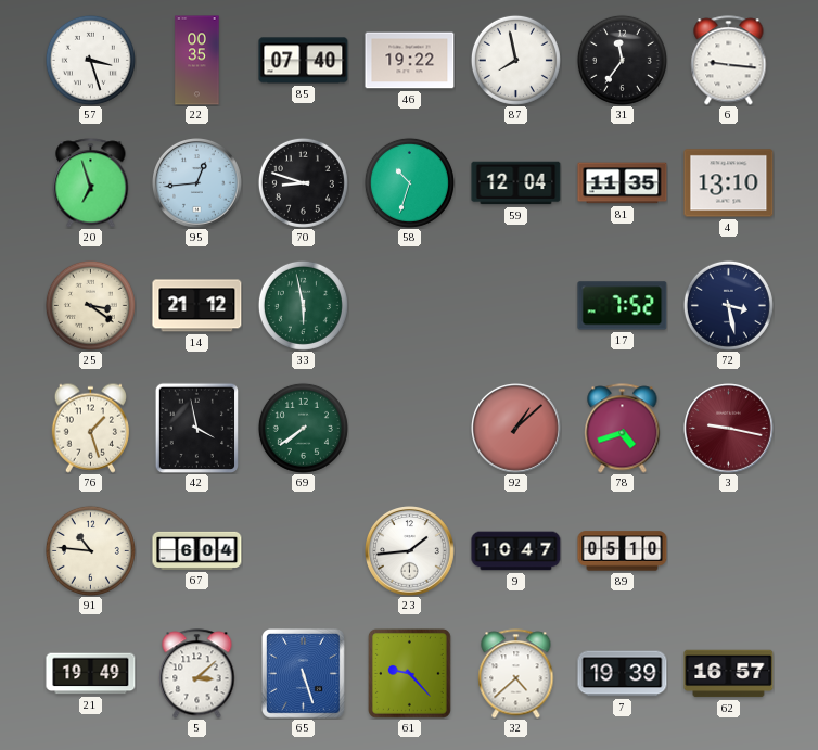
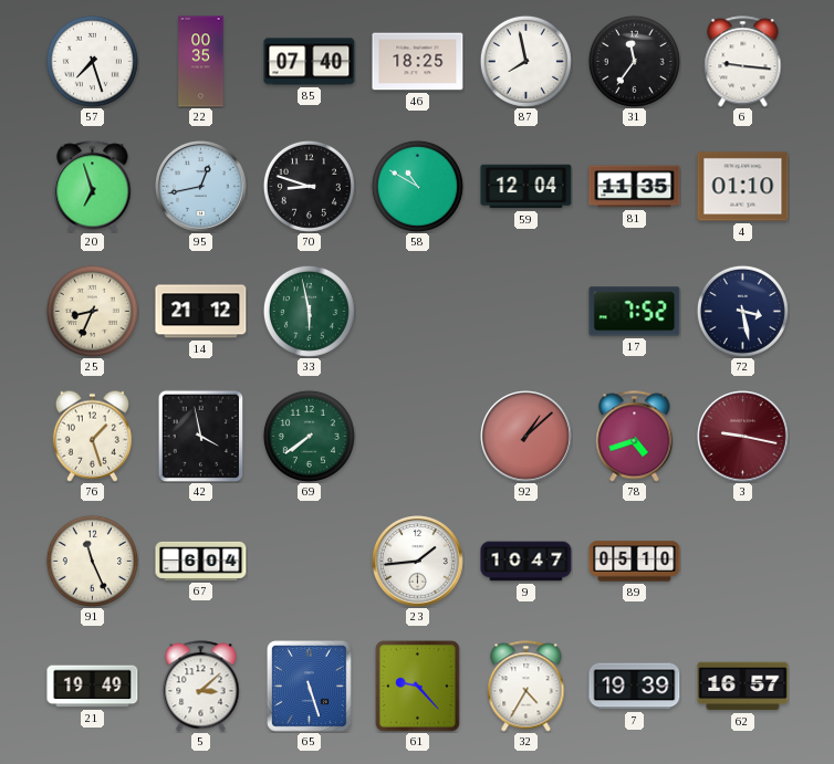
57: 3:27 -> 7:27 (92, 61)
46: 19:22 -> 18:25 (418, 62)
95: 12:44 -> 12:43 (201, 187)
58: 10:33 -> 10:50 (417, 186)
4: 13:10 -> 01:10 (743, 187)
25: 3:21 -> 8:34 (92, 311)
91: 10:46 -> 11:26 (92, 561)
32: 4:38 -> 4:35 (527, 687)
